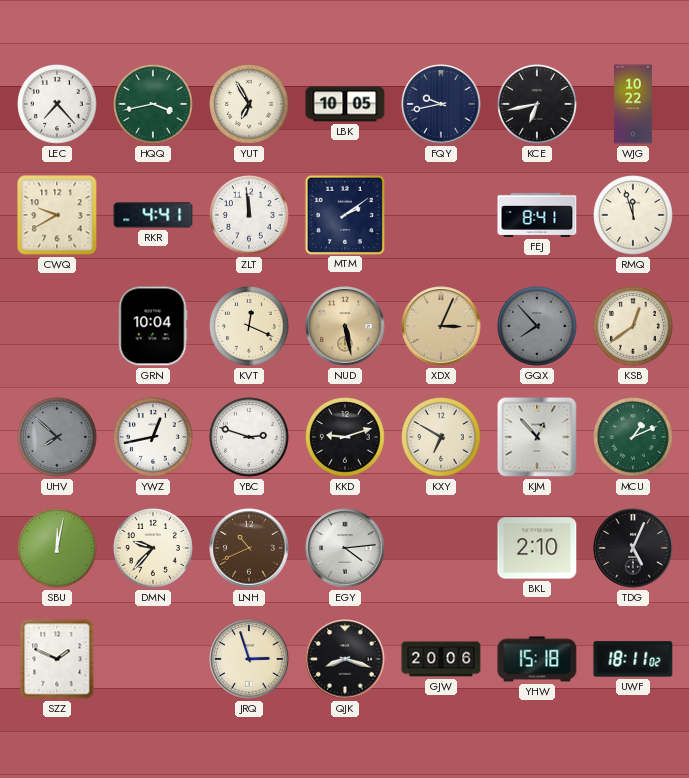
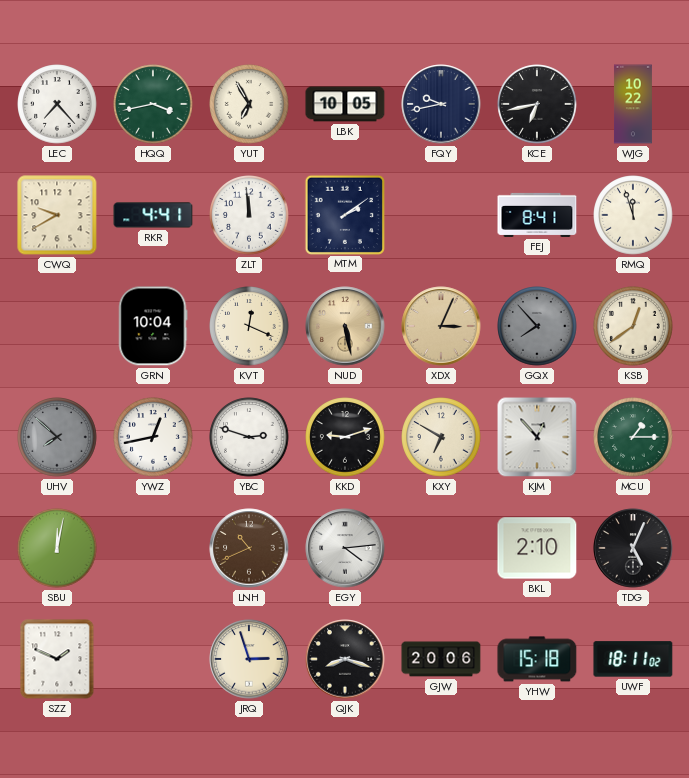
MCU: 1:11 -> 1:15 (633, 437)
DMN: 9:37 -> none (153, 548)
